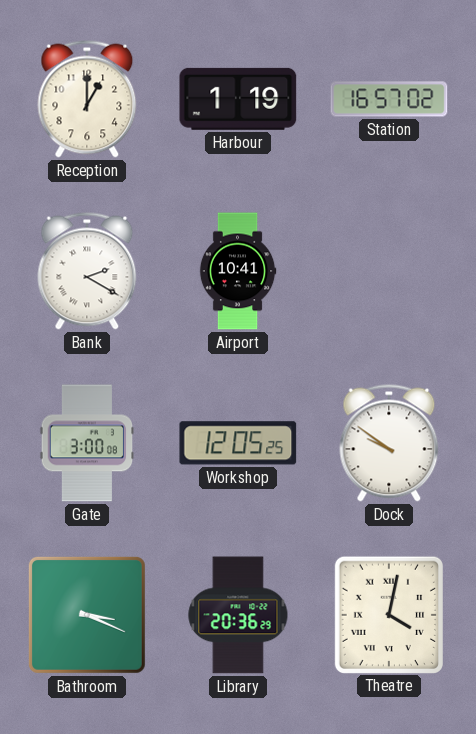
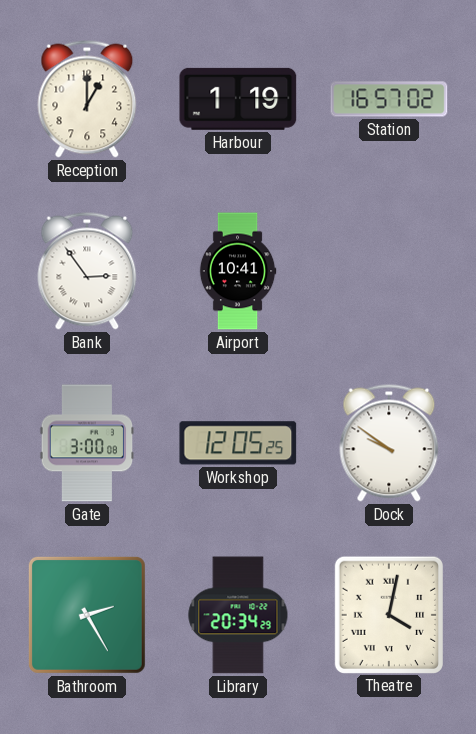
Bank: 2:20 -> 2:54 (87, 271)
Bathroom: 3:19 -> 2:25 (87, 615)
Library: 20:36 -> 20:34 (238, 615)
